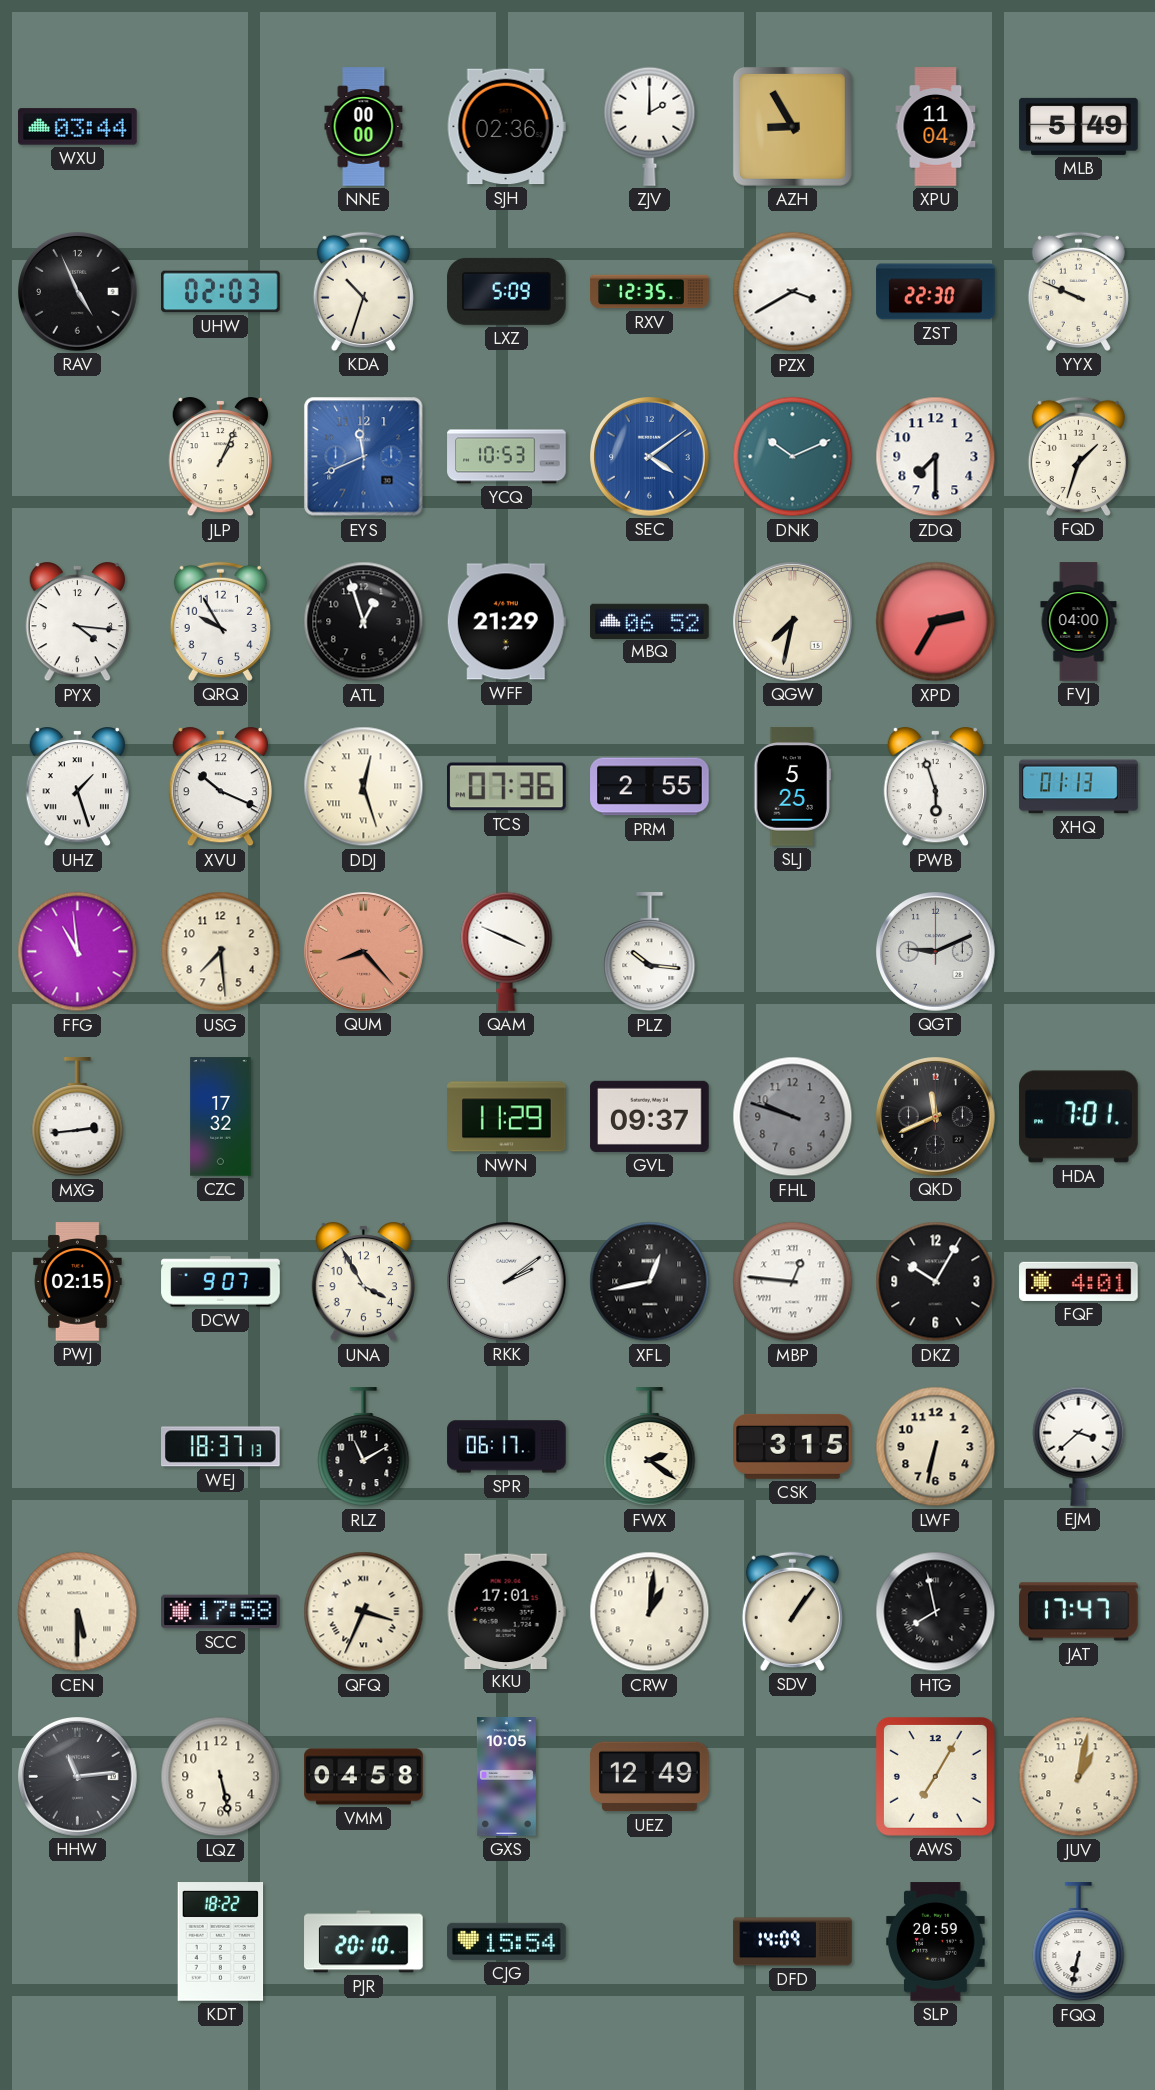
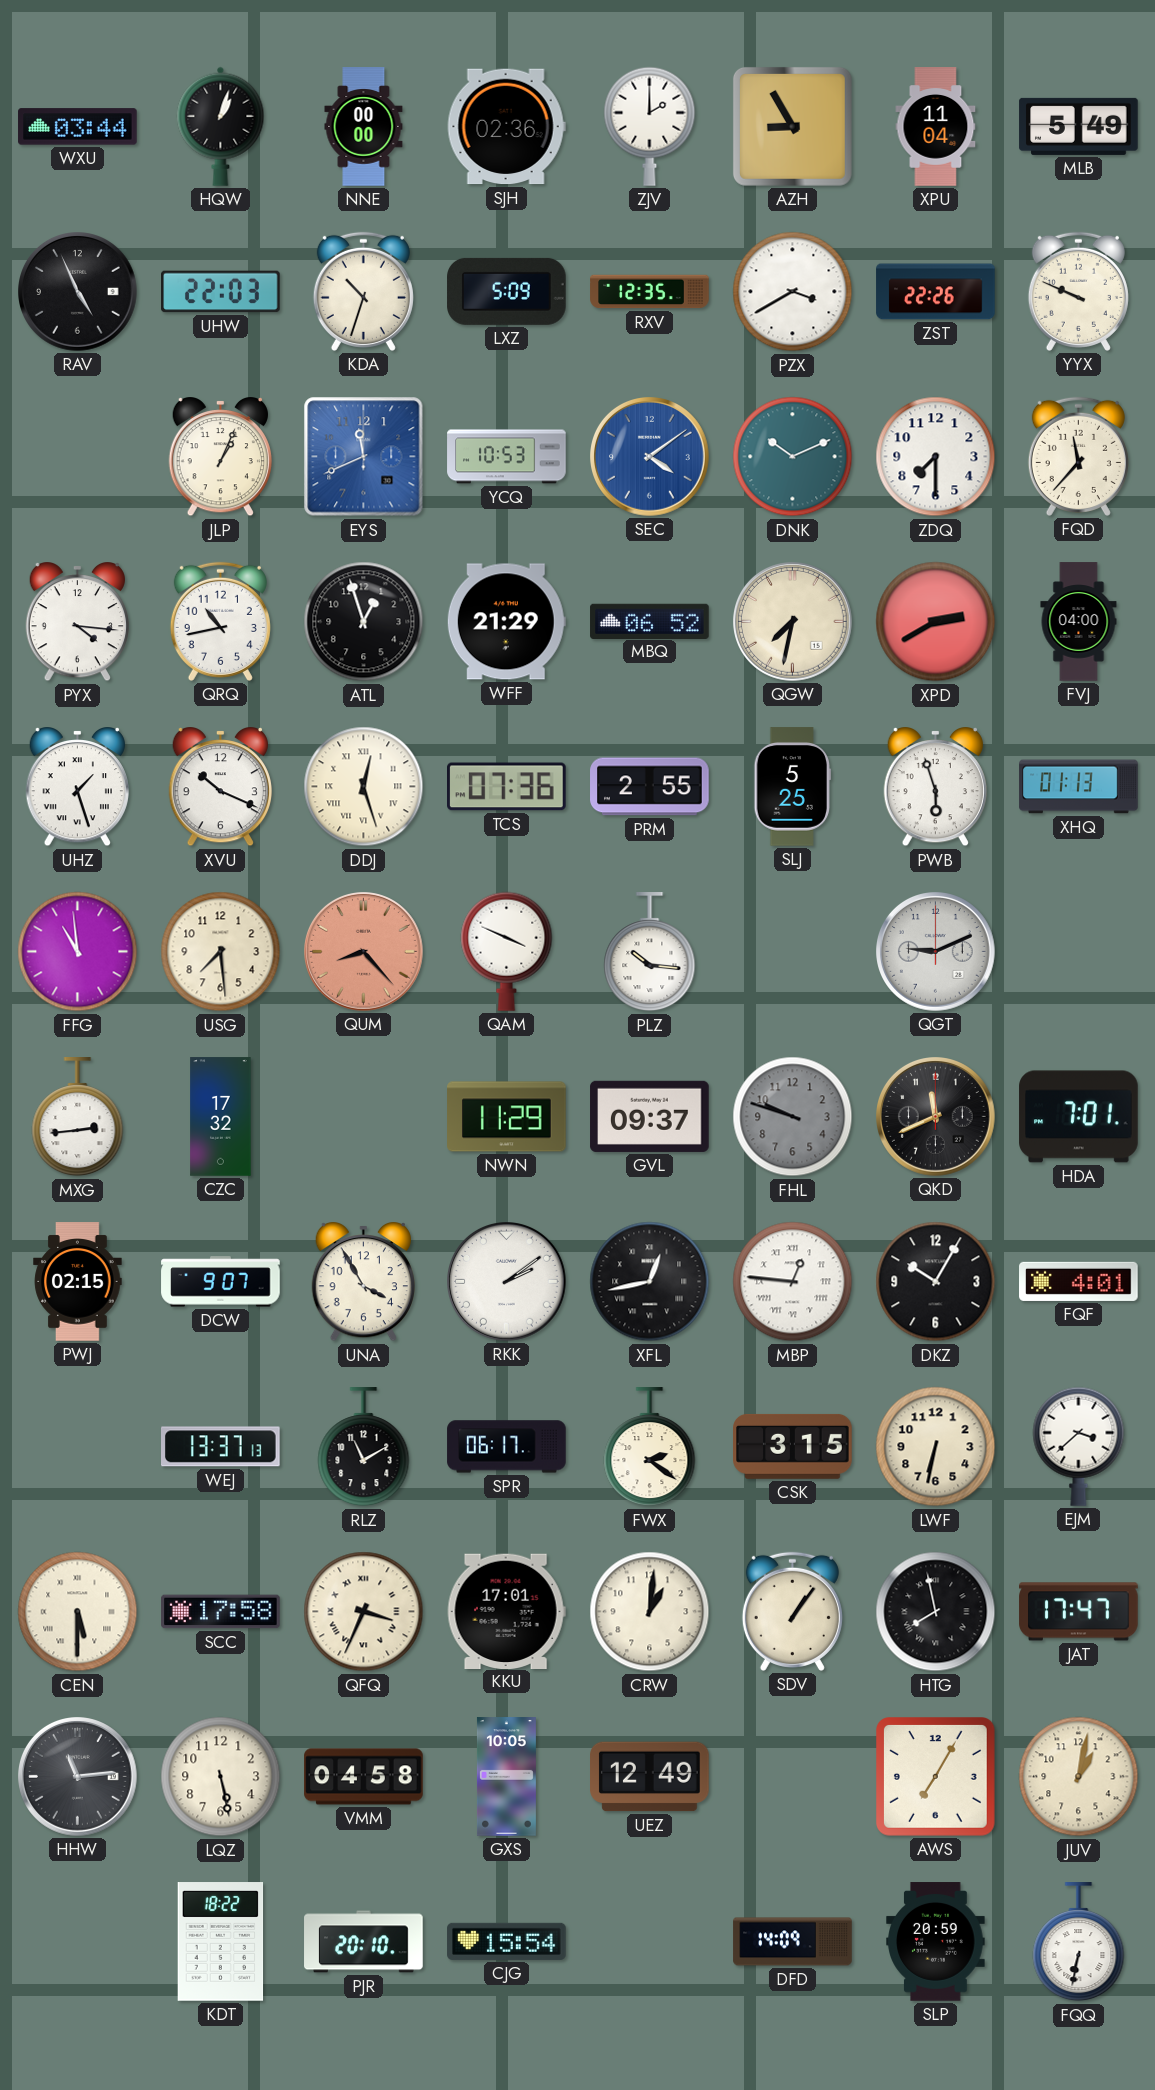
HQW: none -> 1:03 (221, 126)
UHW: 02:03 -> 22:03 (221, 292)
ZST: 22:30 -> 22:26 (936, 292)
FQD: 1:33 -> 11:37 (1078, 456)
QRQ: 9:55 -> 10:43 (220, 621)
XPD: 2:35 -> 2:40 (936, 622)
WEJ: 18:37 -> 13:37 (221, 1447)
